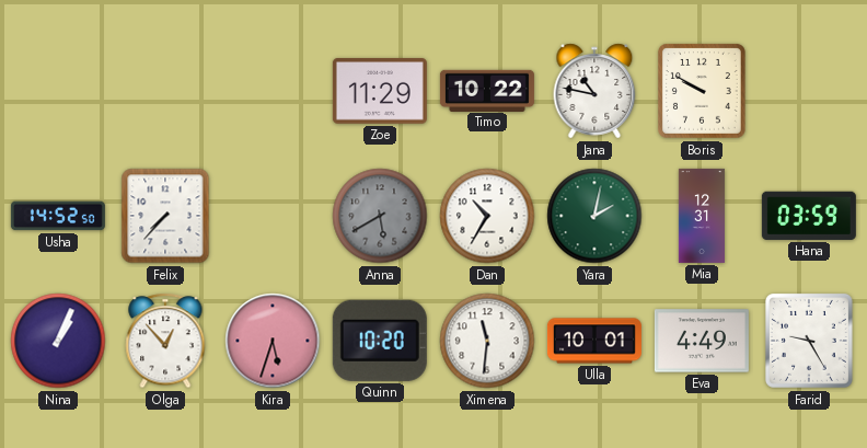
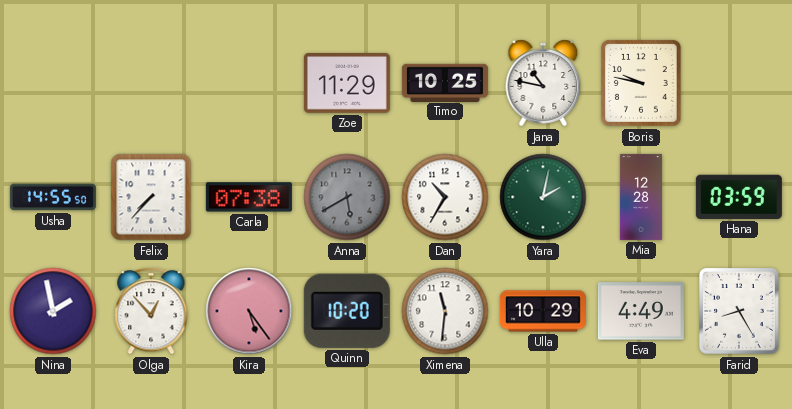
Timo: 10:22 -> 10:25 (445, 82)
Boris: 9:50 -> 9:47 (641, 83)
Usha: 14:52 -> 14:55 (53, 197)
Carla: none -> 07:38 (249, 197)
Mia: 12:31 -> 12:28 (641, 197)
Nina: 1:04 -> 1:58 (53, 311)
Kira: 5:33 -> 5:24 (249, 311)
Ulla: 10:01 -> 10:29 (543, 311)
Farid: 9:25 -> 8:25 (739, 311)
